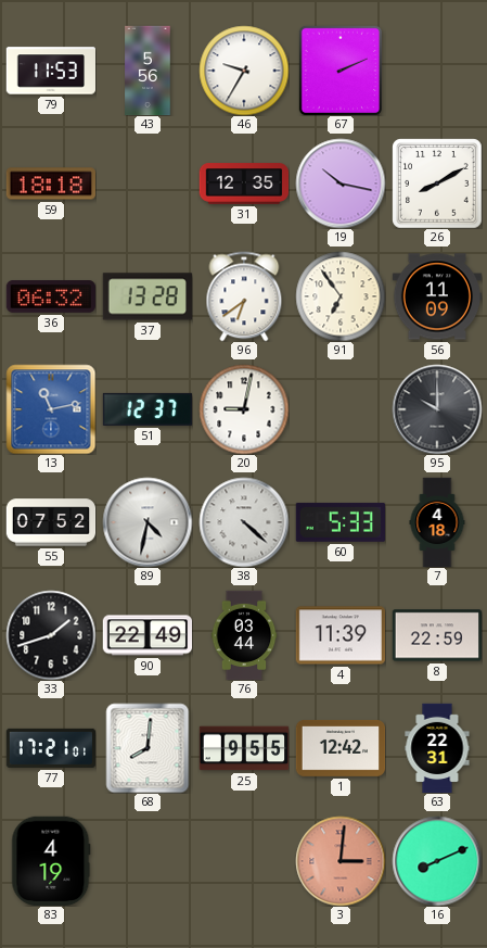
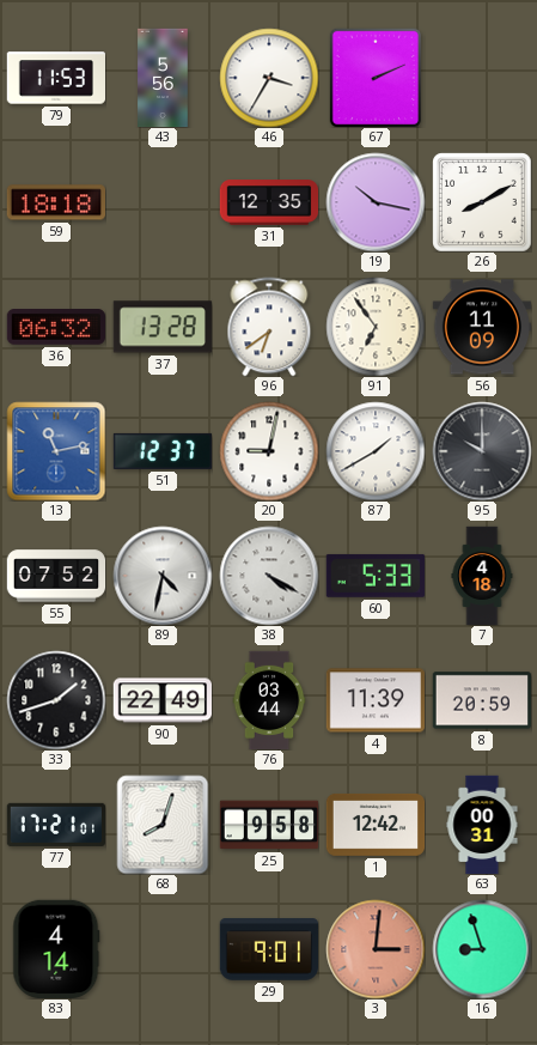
46: 9:35 -> 3:35 (269, 78)
87: none -> 1:40 (376, 451)
38: 4:22 -> 4:20 (269, 576)
8: 22:59 -> 20:59 (482, 700)
68: 8:01 -> 8:03 (163, 825)
25: 9:55 -> 9:58 (269, 825)
63: 22:31 -> 00:31 (482, 825)
83: 4:19 -> 4:14 (56, 948)
29: none -> 9:01 (268, 950)
16: 8:11 -> 8:57 (482, 949)
